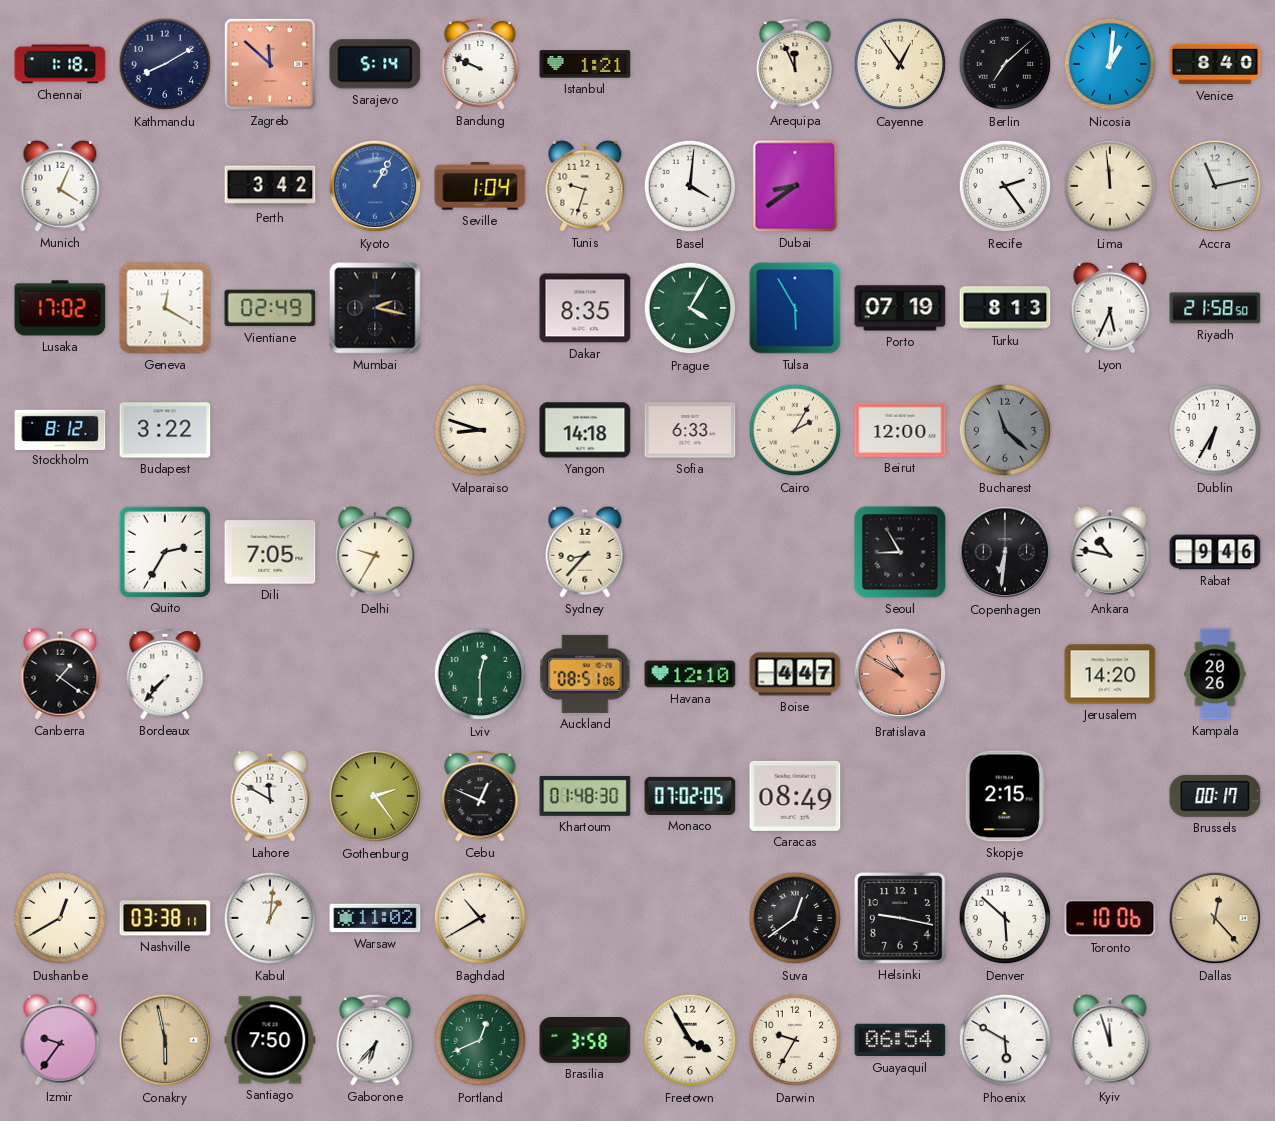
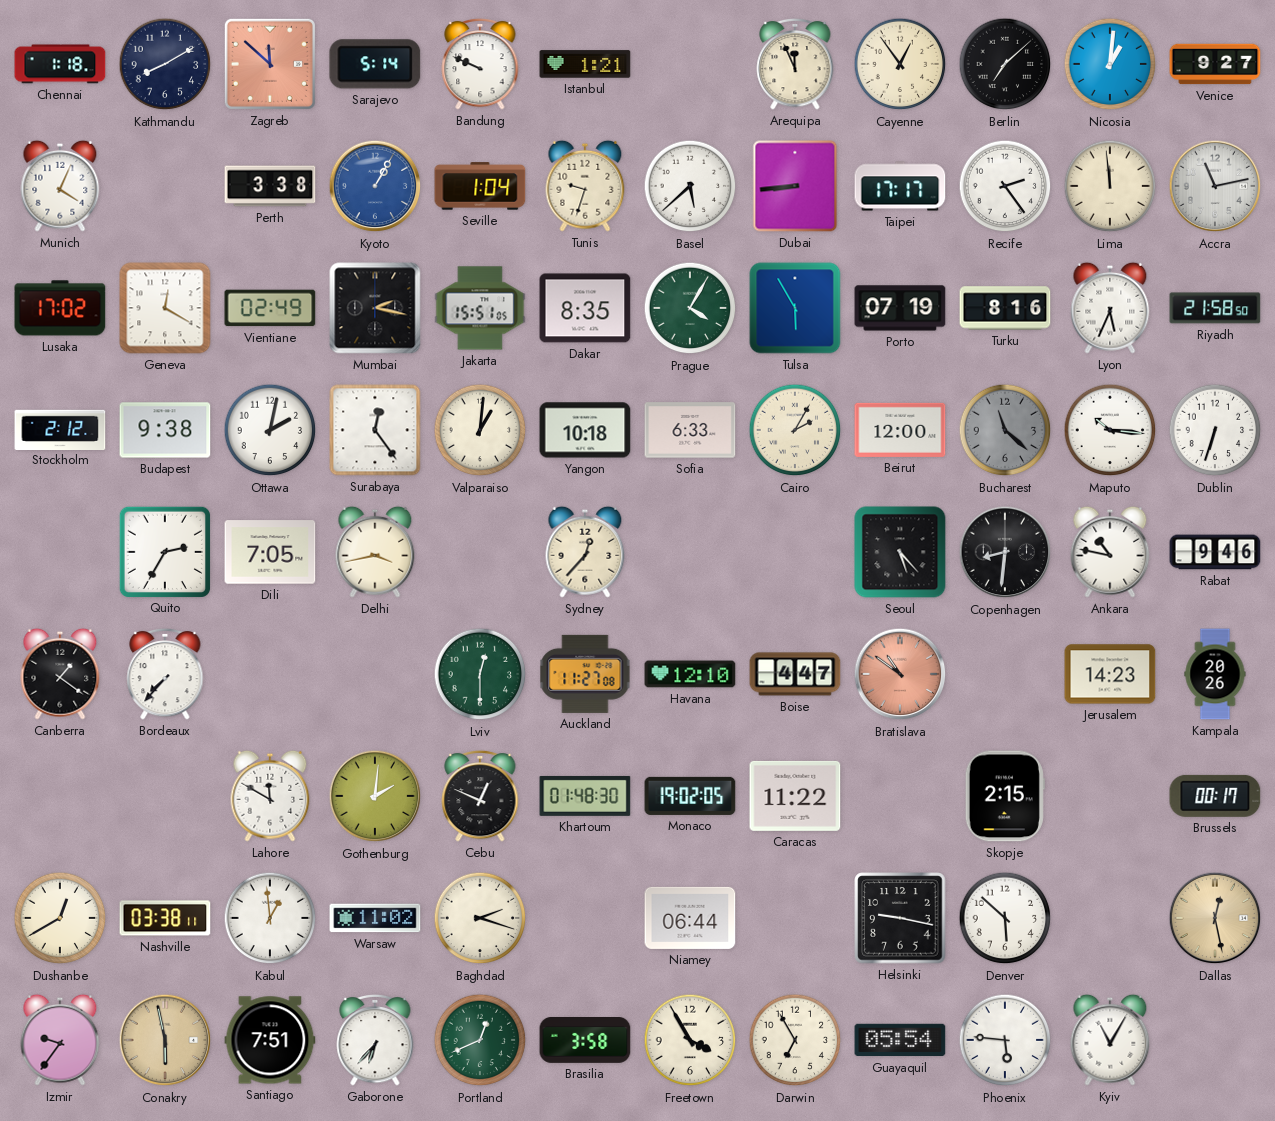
Venice: 8:40 -> 9:27 (1215, 64)
Perth: 3:42 -> 3:38 (270, 186)
Basel: 4:01 -> 5:38 (690, 186)
Dubai: 8:39 -> 8:44 (795, 186)
Taipei: none -> 17:17 (900, 186)
Jakarta: none -> 15:51 (480, 308)
Turku: 8:13 -> 8:16 (1005, 308)
Stockholm: 8:12 -> 2:12 (60, 429)
Budapest: 3:22 -> 9:38 (165, 430)
Ottawa: none -> 2:02 (270, 430)
Surabaya: none -> 12:24 (375, 430)
Valparaiso: 8:48 -> 1:01 (480, 430)
Yangon: 14:18 -> 10:18 (585, 430)
Maputo: none -> 10:16 (1110, 430)
Dublin: 6:35 -> 6:33 (1215, 430)
Delhi: 9:35 -> 3:43 (375, 552)
Sydney: 8:37 -> 12:37 (585, 552)
Seoul: 8:55 -> 5:23 (900, 552)
Copenhagen: 6:31 -> 8:31 (1005, 552)
Auckland: 08:51 -> 11:27 (585, 674)
Bratislava: 10:50 -> 10:51 (900, 674)
Jerusalem: 14:20 -> 14:23 (1110, 674)
Gothenburg: 2:24 -> 2:01 (375, 796)
Monaco: 07:02 -> 19:02 (690, 796)
Caracas: 08:49 -> 11:22 (795, 796)
Kabul: 1:01 -> 12:59 (270, 918)
Baghdad: 10:40 -> 2:18 (480, 918)
Niamey: none -> 06:44 (690, 918)
Suva: 12:39 -> none (795, 918)
Toronto: 10:06 -> none (1110, 918)
Dallas: 12:23 -> 12:28 (1215, 918)
Santiago: 7:50 -> 7:51 (270, 1040)
Darwin: 9:35 -> 6:55 (795, 1040)
Guayaquil: 06:54 -> 05:54 (900, 1040)
Phoenix: 5:50 -> 5:46 (1005, 1040)
Kyiv: 11:57 -> 11:05 (1110, 1040)
